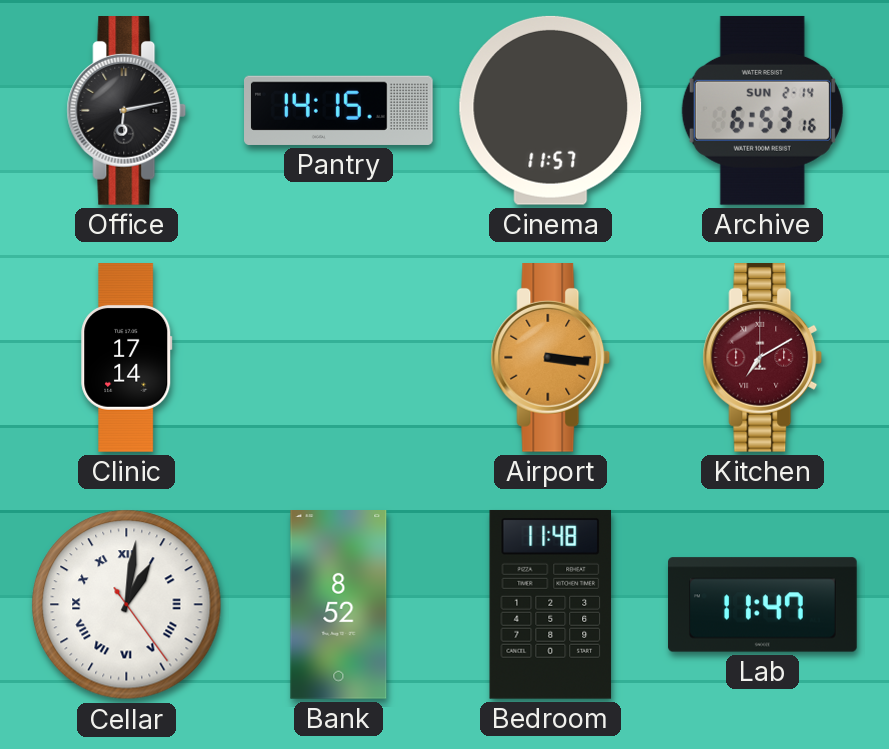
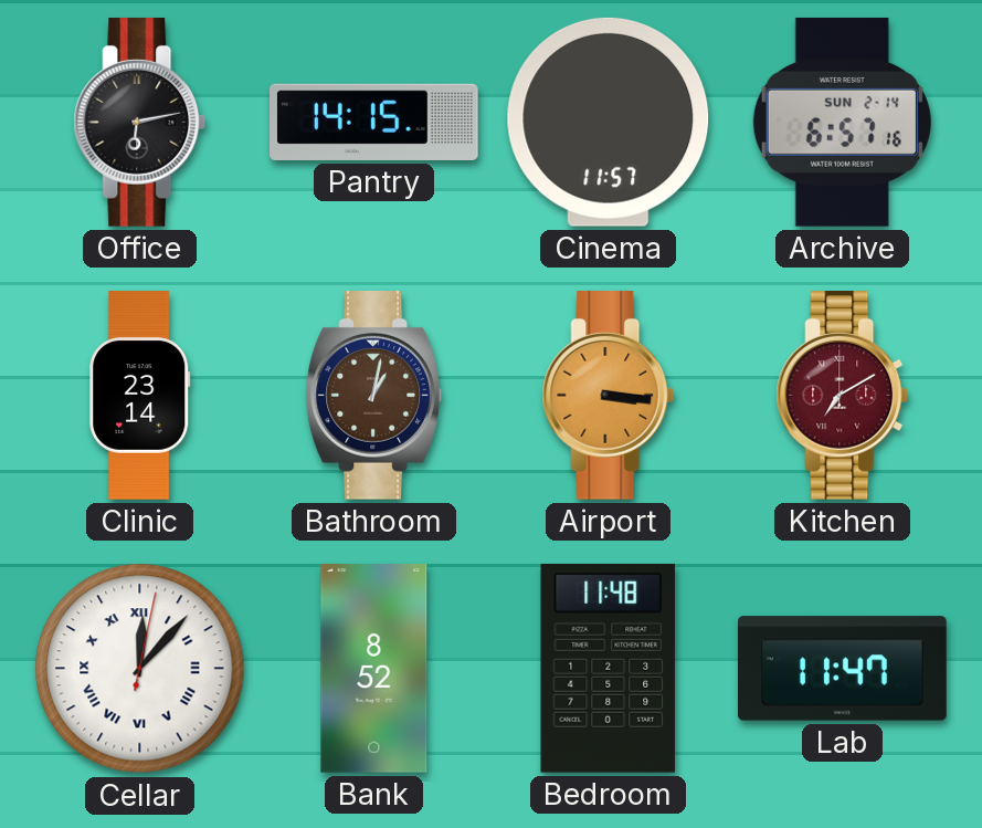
Archive: 6:53 -> 6:57 (842, 122)
Clinic: 17:14 -> 23:14 (140, 396)
Bathroom: none -> 1:02 (373, 396)
Cellar: 1:01 -> 12:07 (140, 669)
